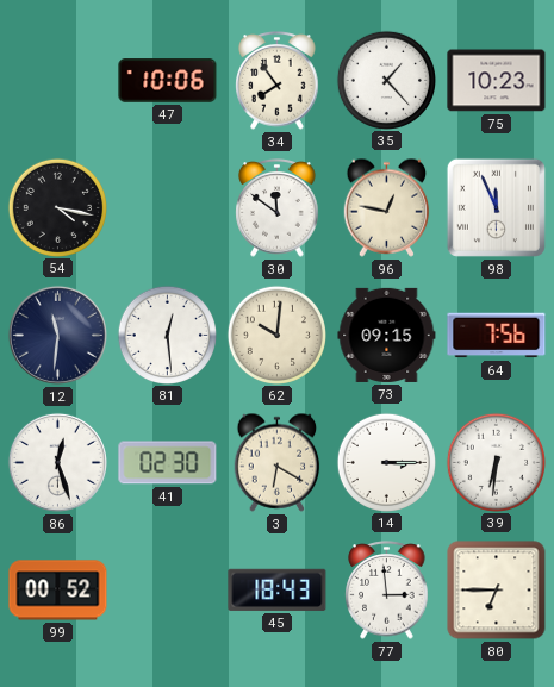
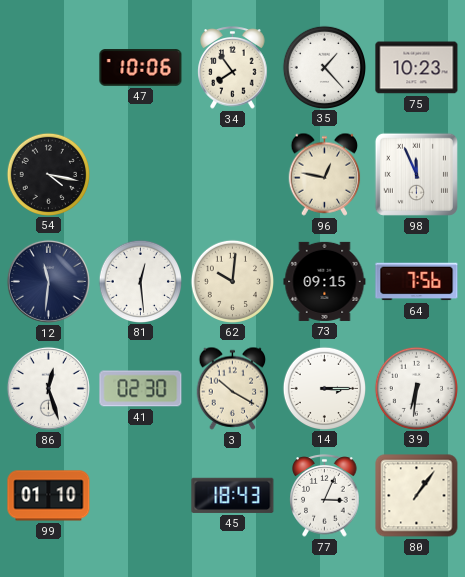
30: 11:51 -> none (278, 208)
3: 6:20 -> 10:20 (233, 388)
99: 00:52 -> 01:10 (49, 496)
77: 2:59 -> 3:04 (325, 496)
80: 6:45 -> 1:06 (417, 496)
